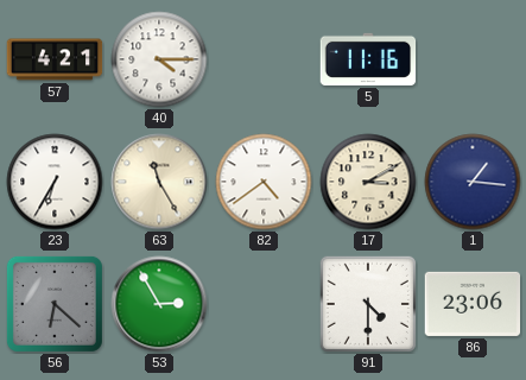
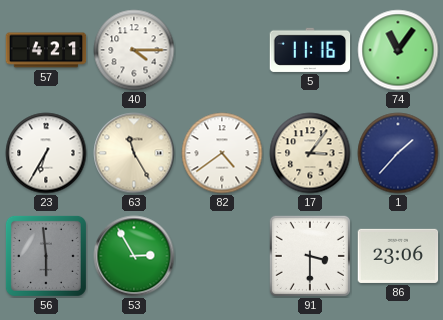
74: none -> 11:06 (398, 50)
17: 3:10 -> 3:06 (310, 153)
1: 1:16 -> 1:37 (398, 153)
56: 6:22 -> 5:59 (46, 256)
91: 4:30 -> 3:30 (310, 256)
